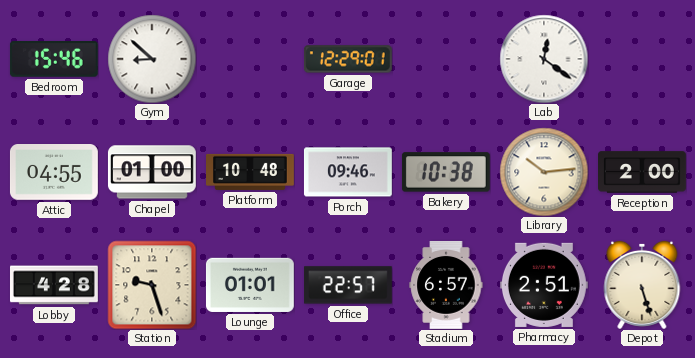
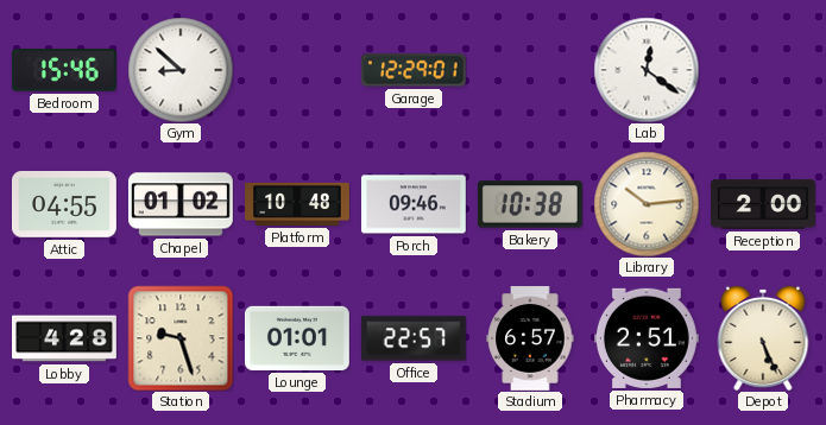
Chapel: 01:00 -> 01:02 (181, 204)
Depot: 5:27 -> 5:26 (763, 338)
